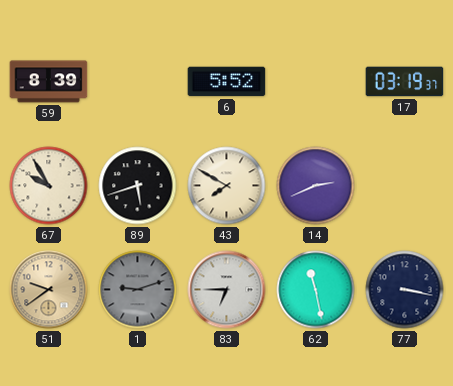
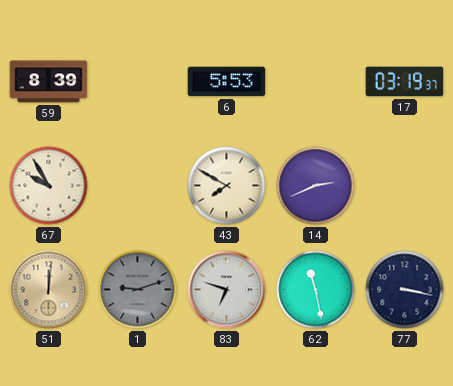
6: 5:52 -> 5:53 (227, 82)
89: 5:42 -> none (138, 186)
51: 9:39 -> 12:01 (49, 290)
83: 6:45 -> 6:48 (227, 290)
